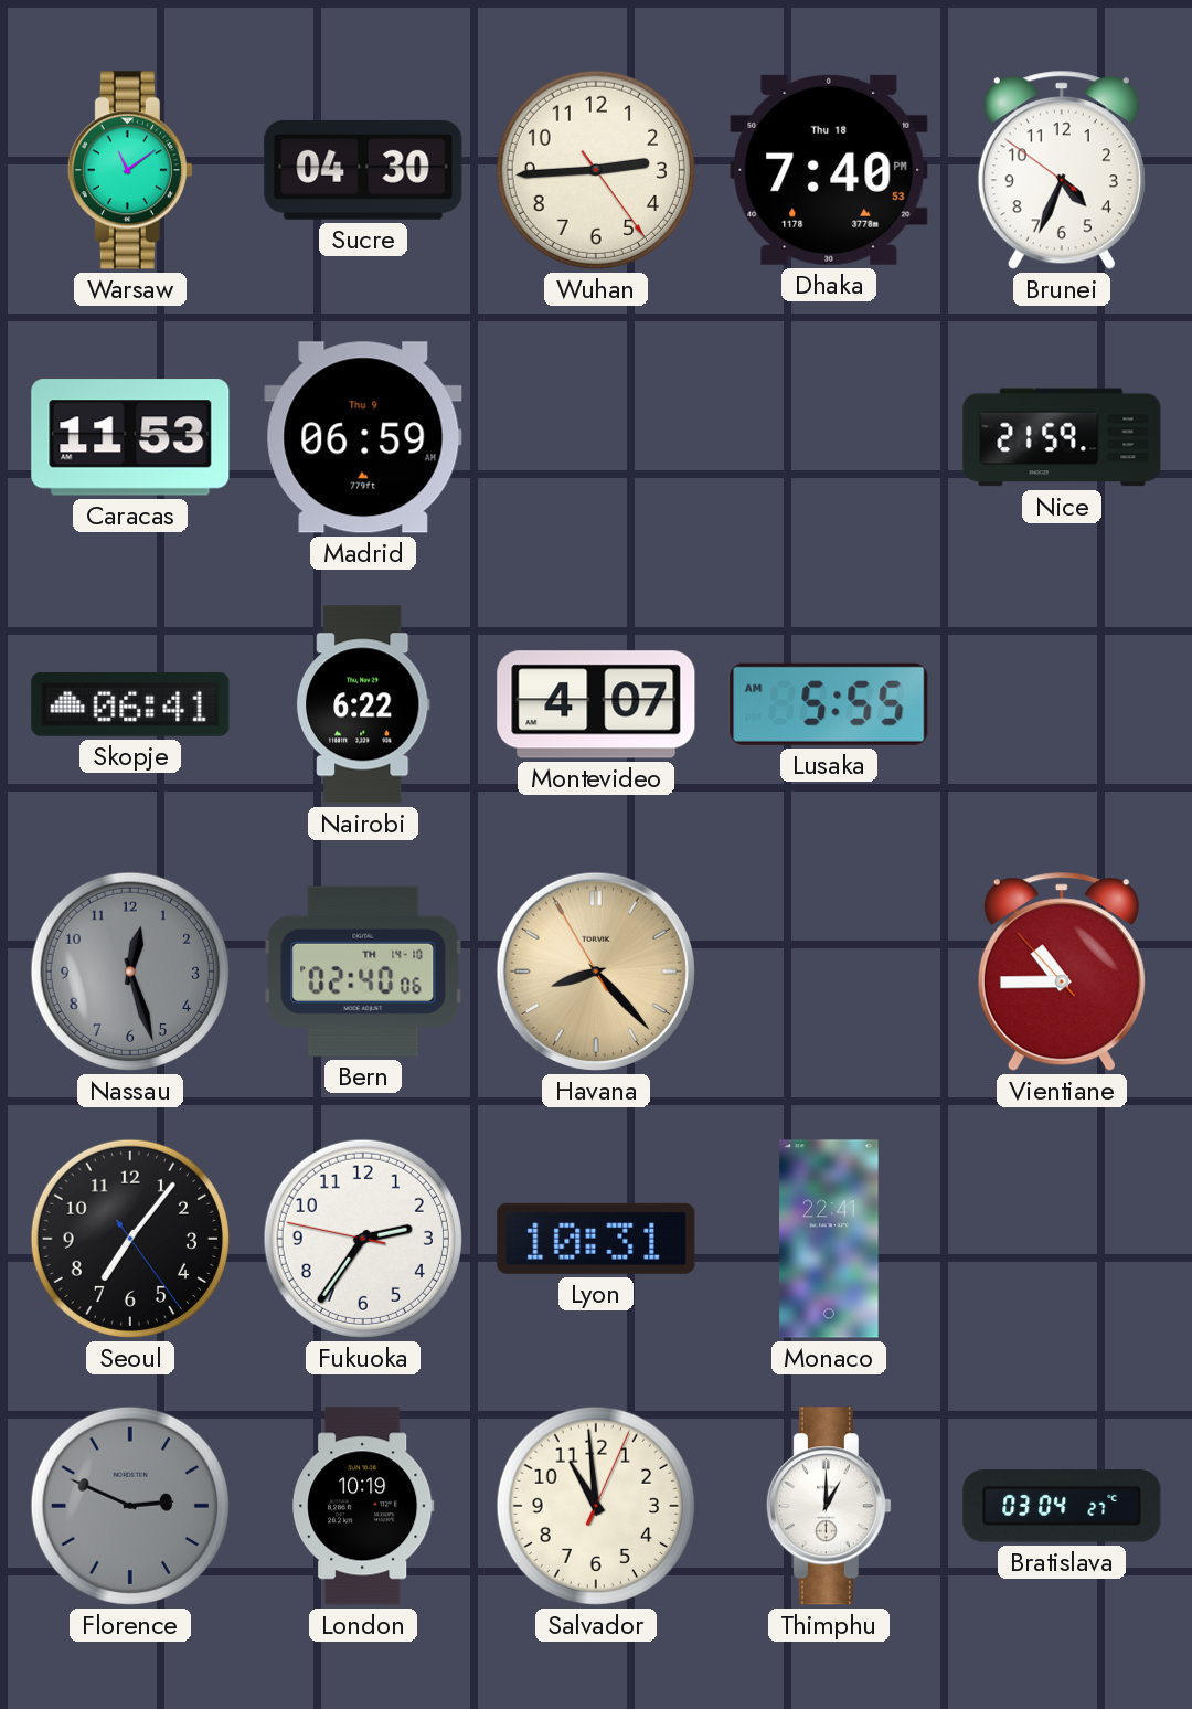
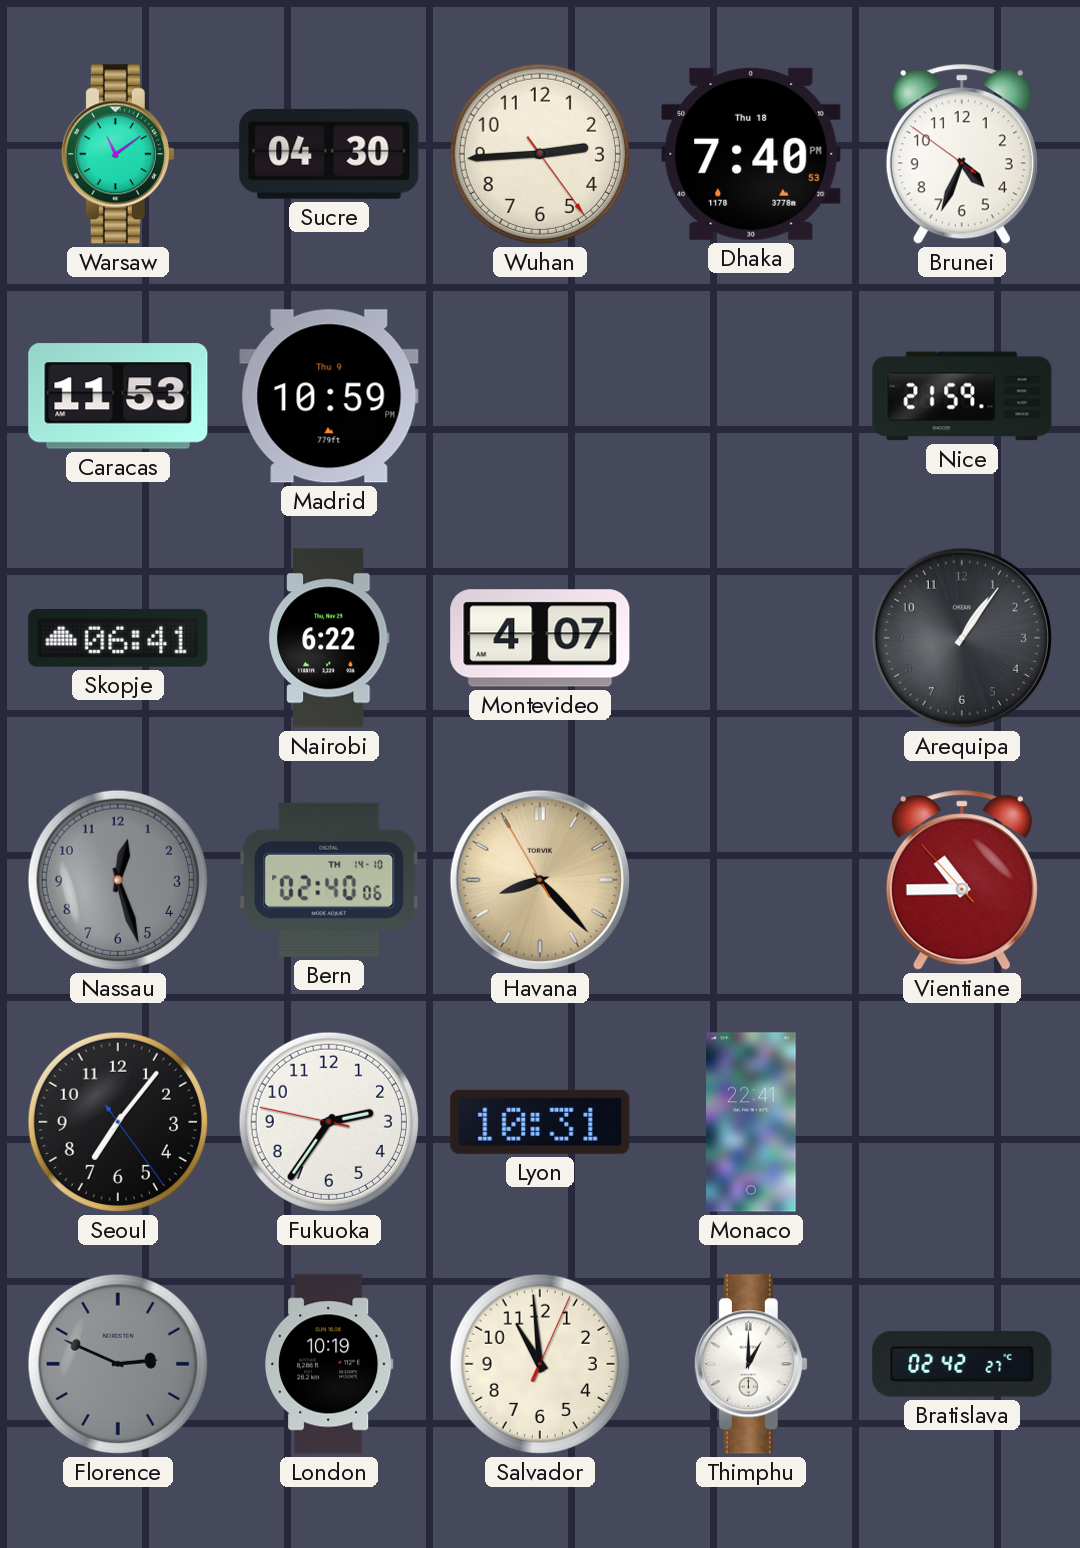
Madrid: 06:59 -> 10:59 (329, 396)
Lusaka: 5:55 -> none (829, 704)
Arequipa: none -> 1:06 (962, 638)
Bratislava: 03:04 -> 02:42 (962, 1364)
